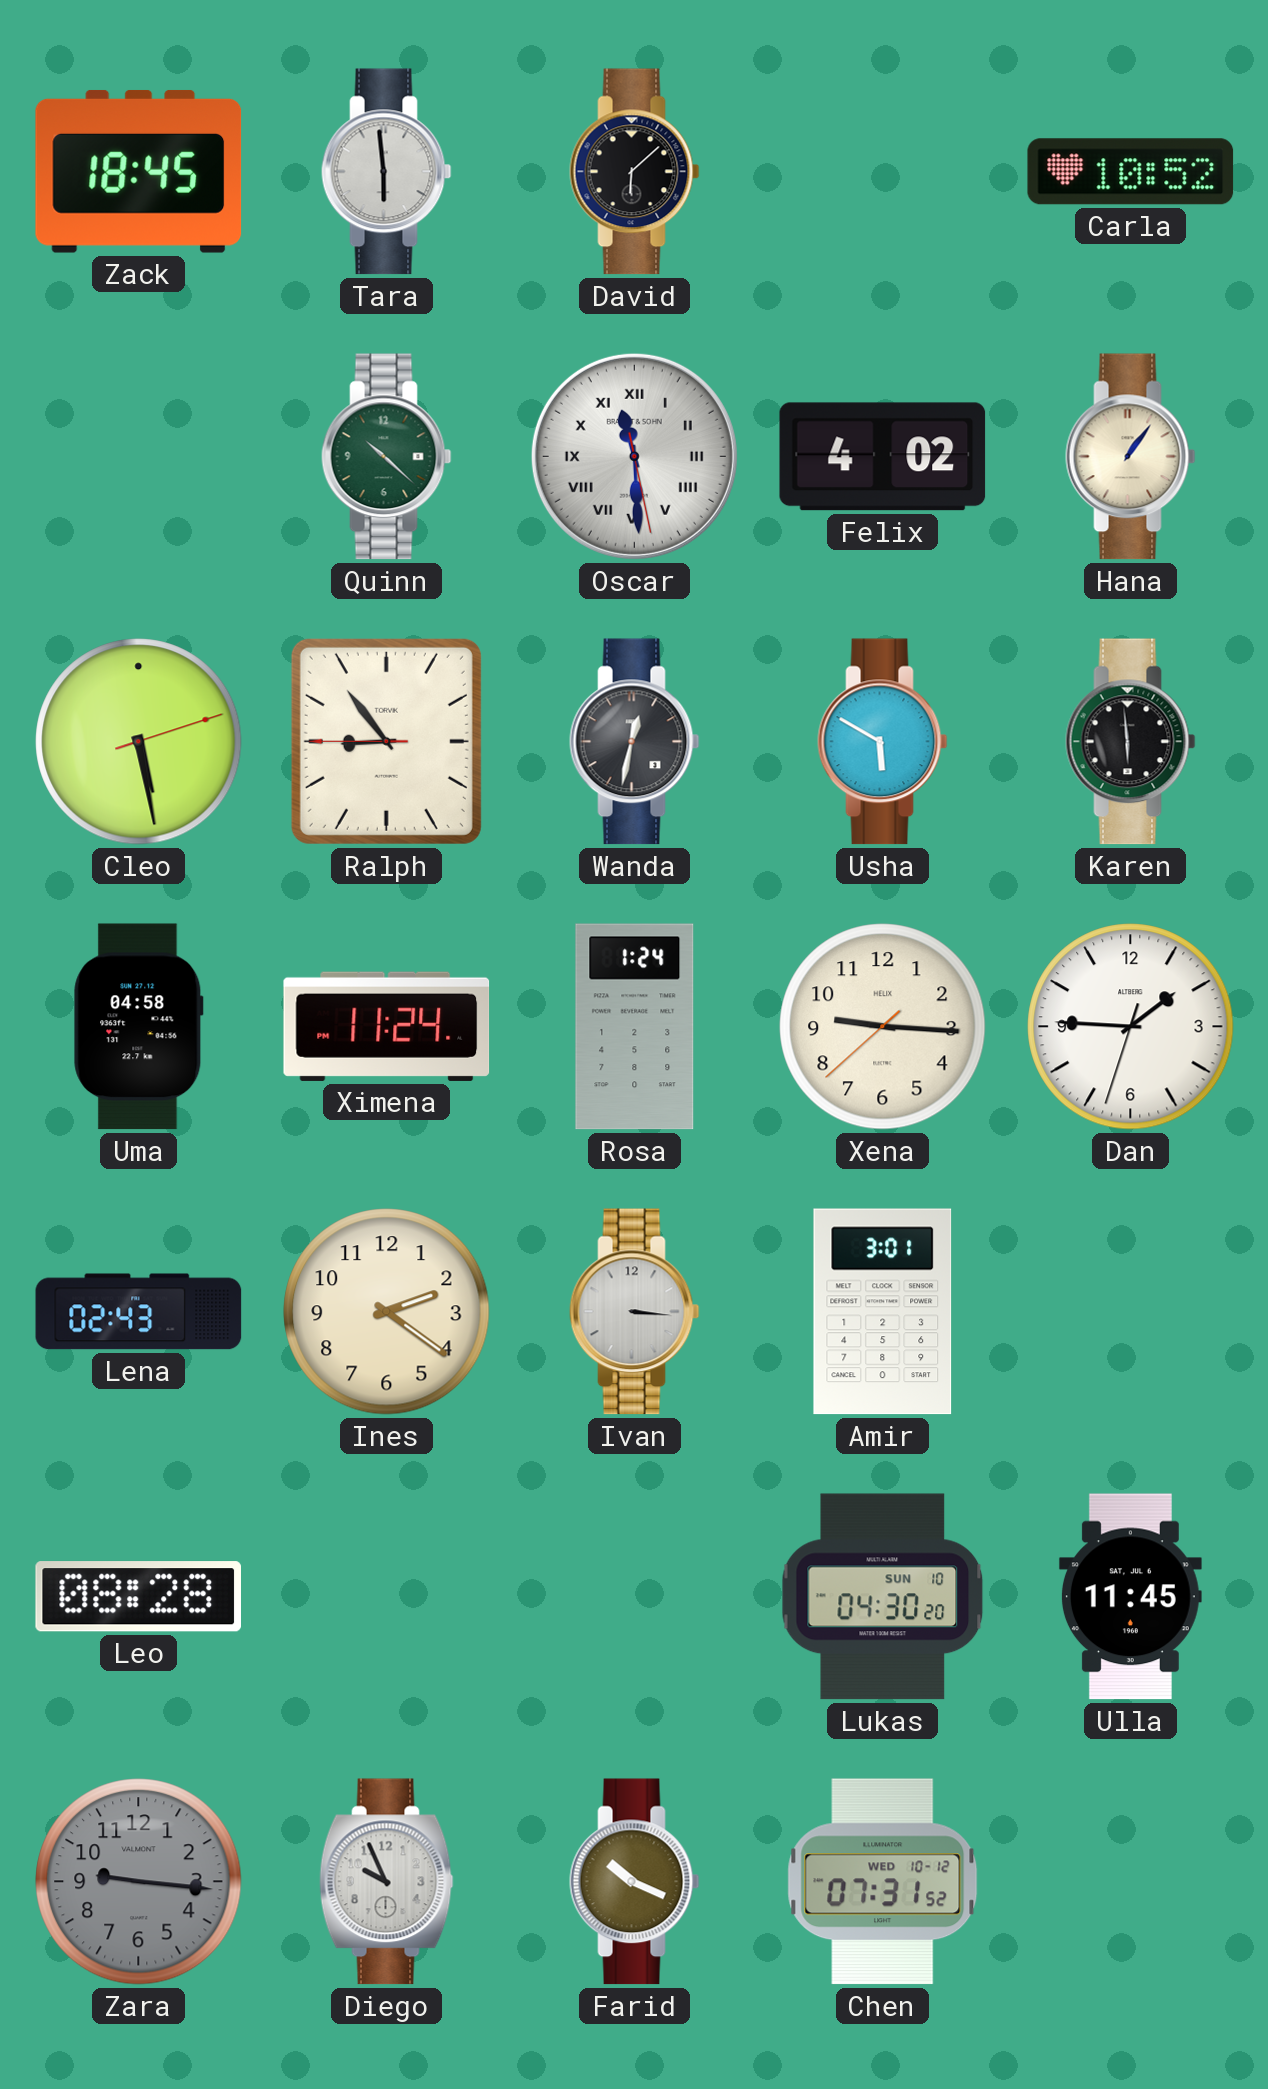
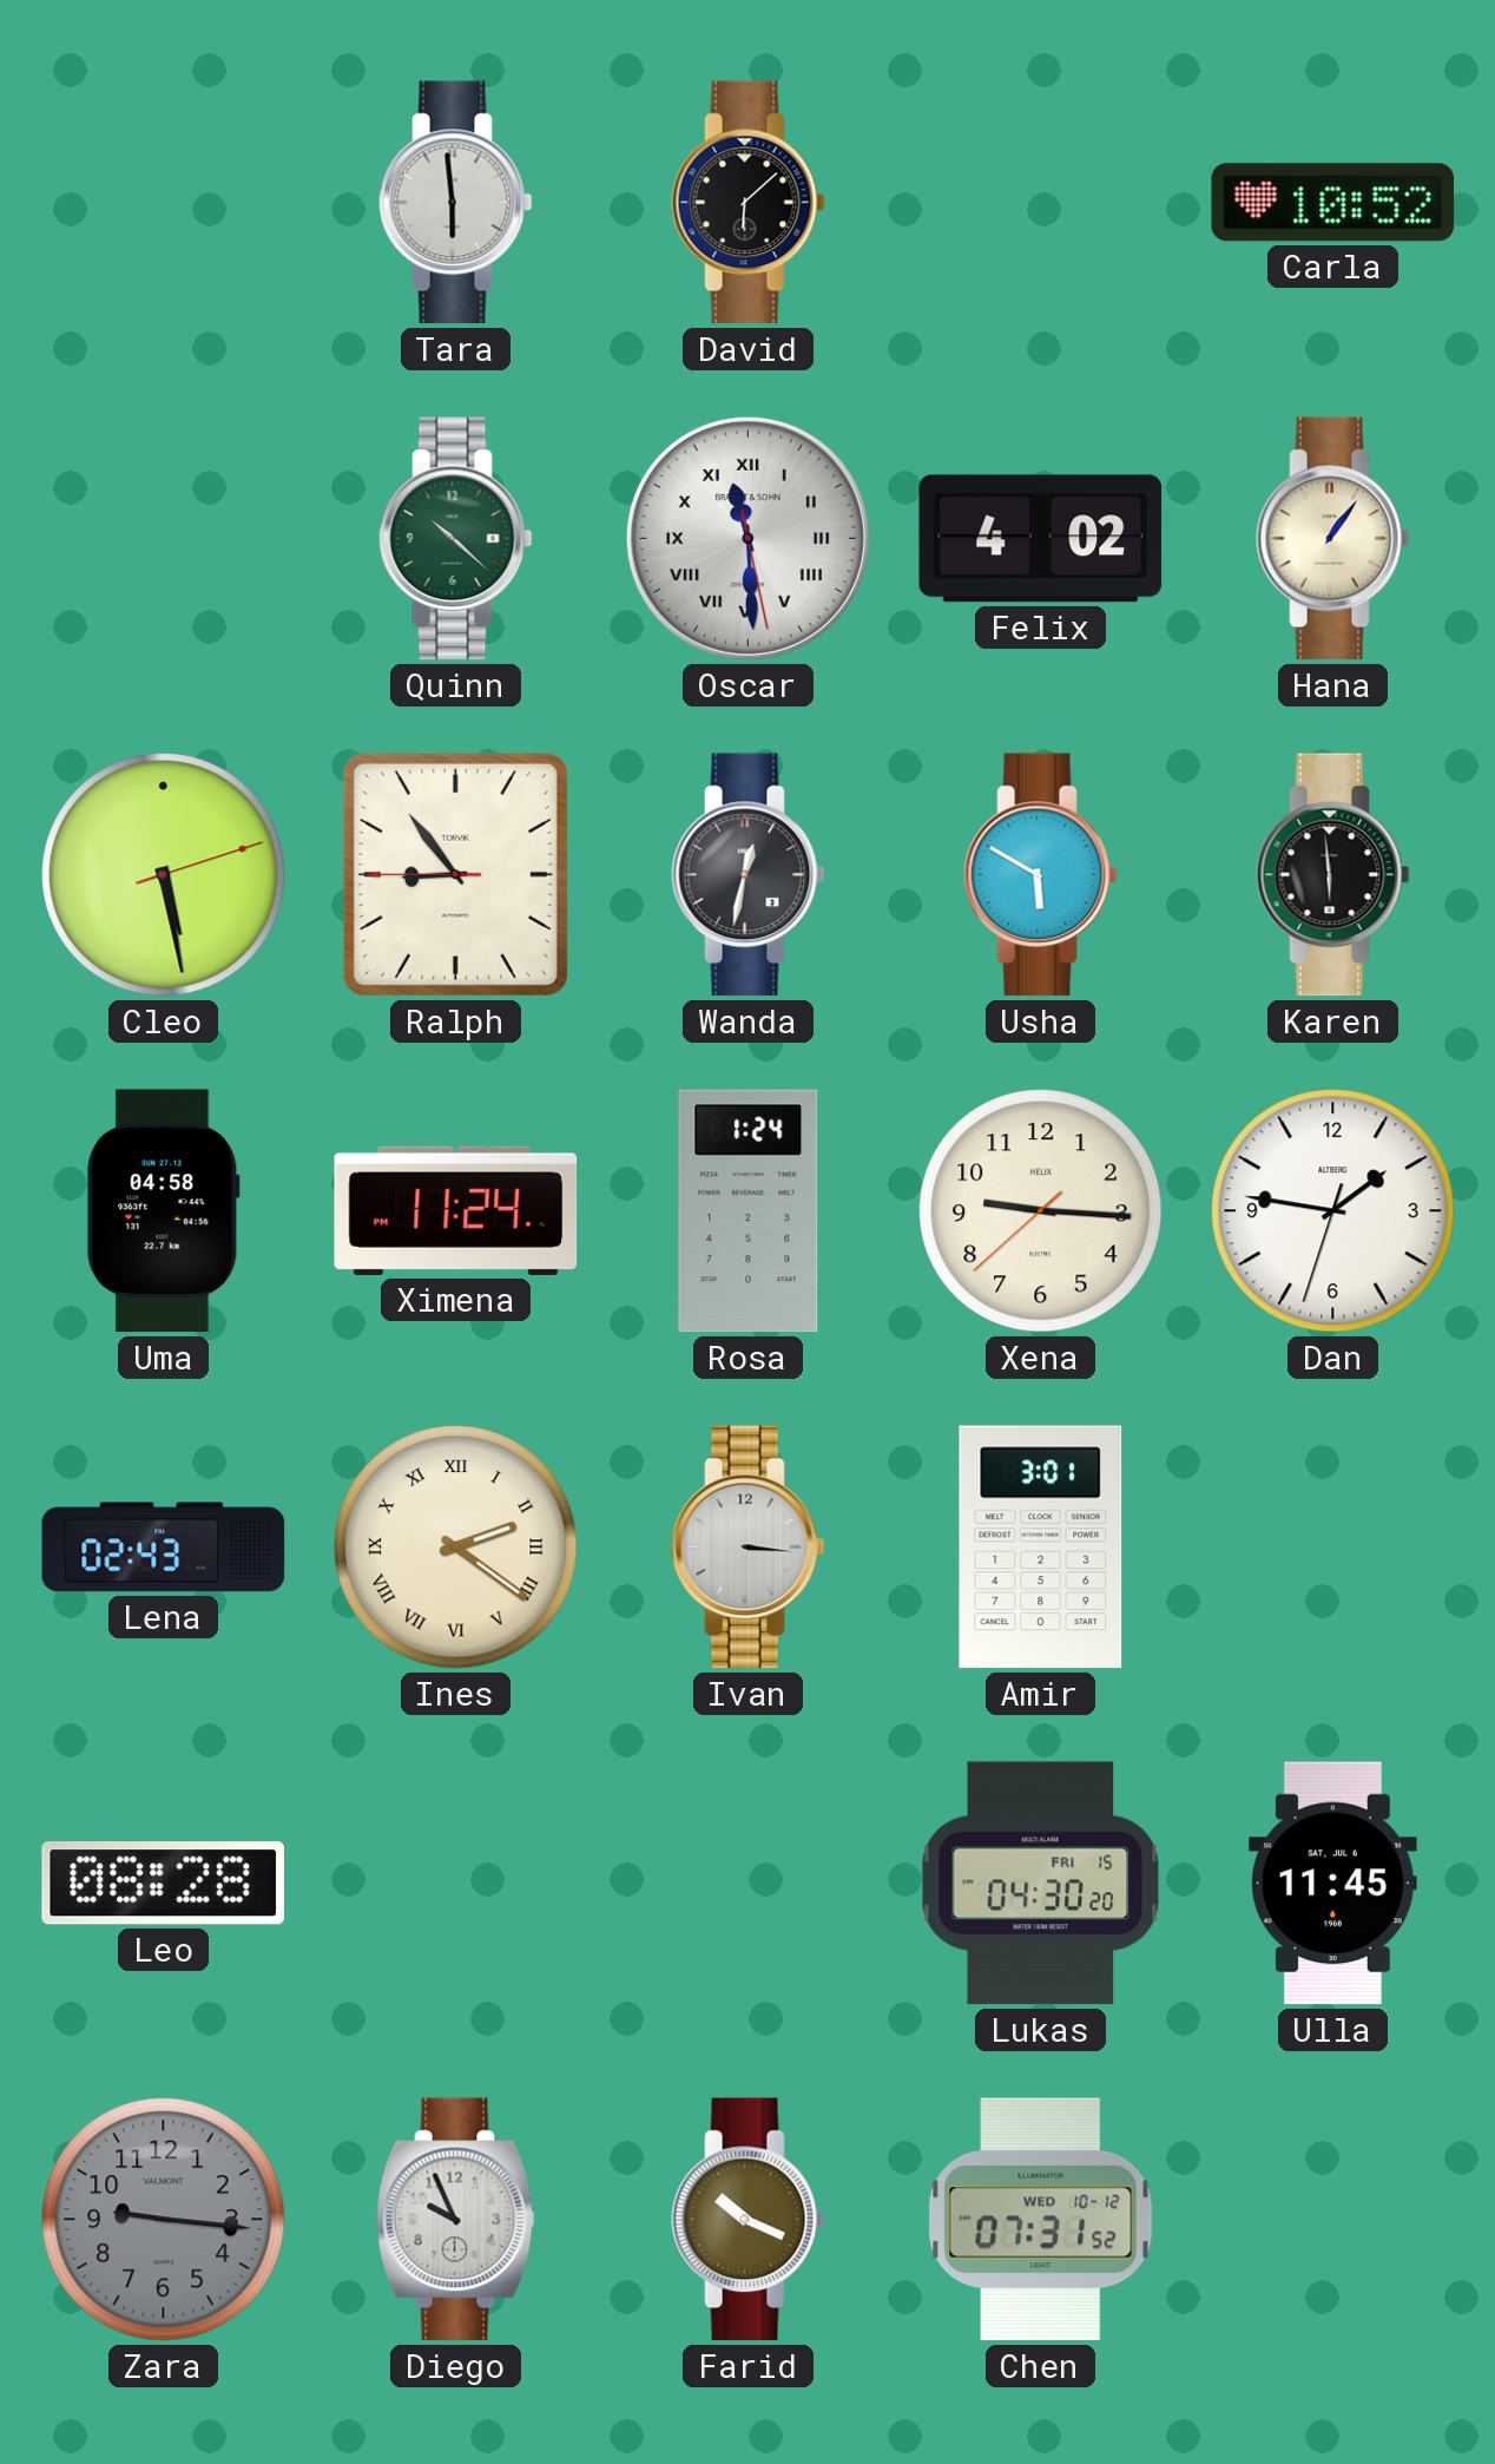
Zack: 18:45 -> none (139, 171)
Dan: 1:45 -> 1:46 (1333, 1211)
Ines numerals: Arabic -> Roman (456, 1548)
Lukas date: SUN 10 -> FRI 15 (1041, 1884)
